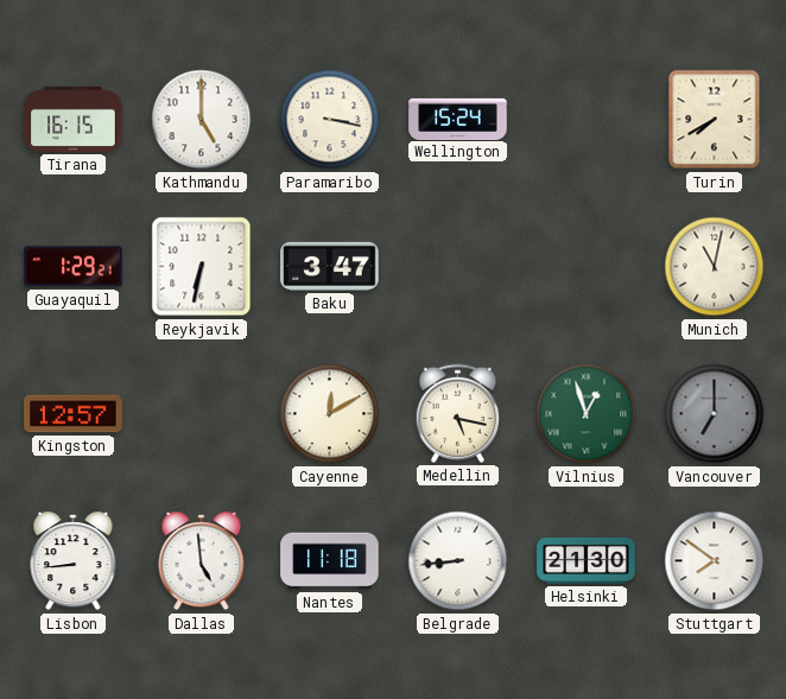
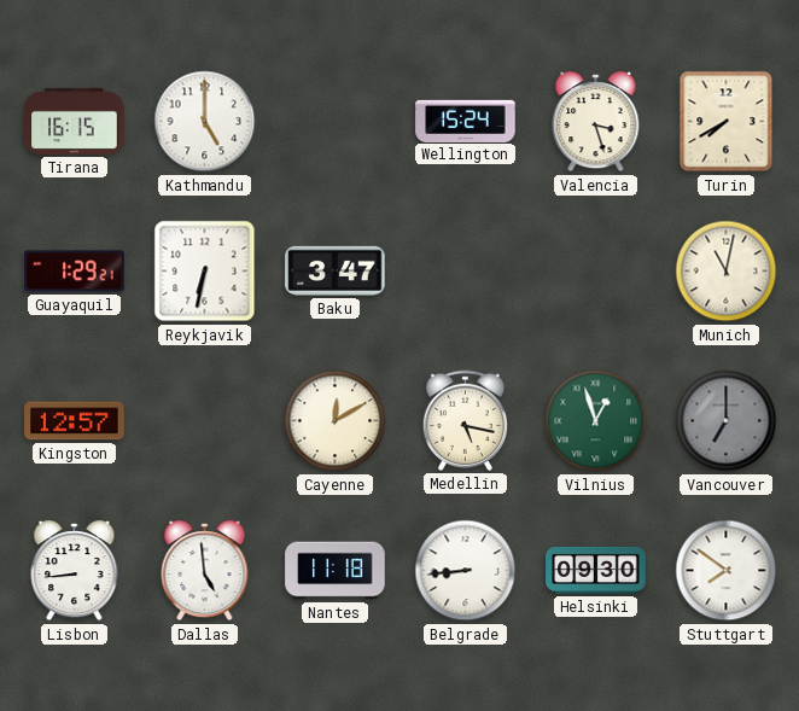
Paramaribo: 3:17 -> none (330, 120)
Valencia: none -> 3:27 (596, 122)
Helsinki: 21:30 -> 09:30 (596, 570)
